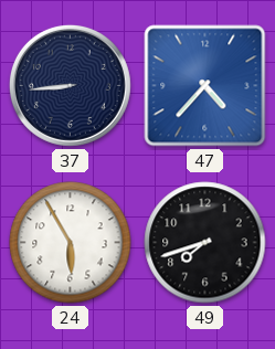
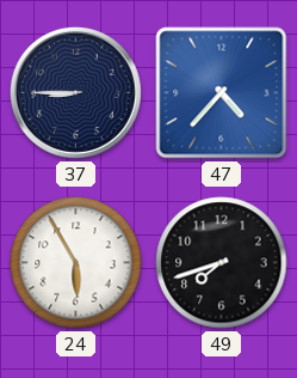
37: 8:44 -> 8:45 (75, 92)
